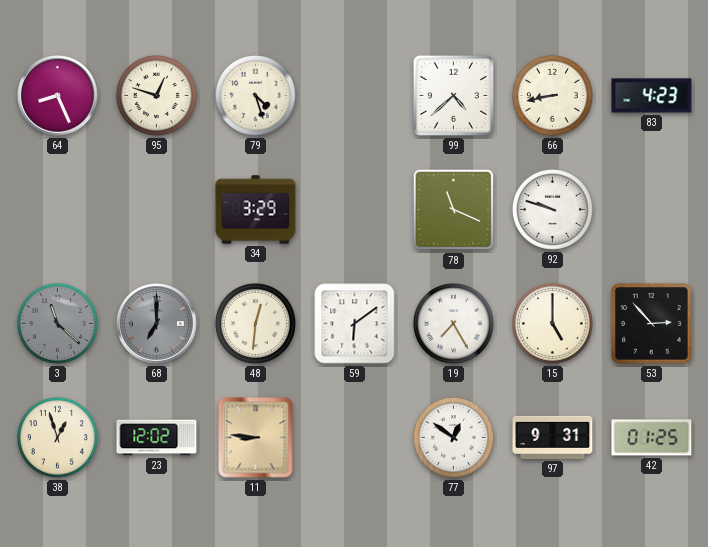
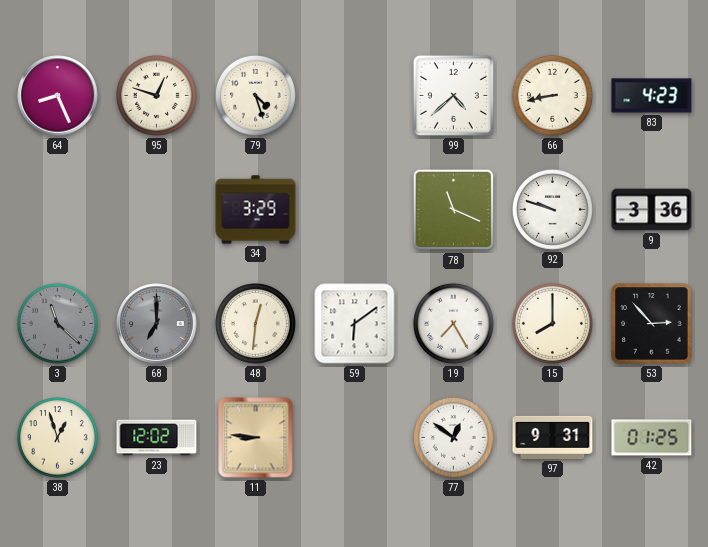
9: none -> 3:36 (652, 210)
15: 5:00 -> 8:00 (552, 323)
